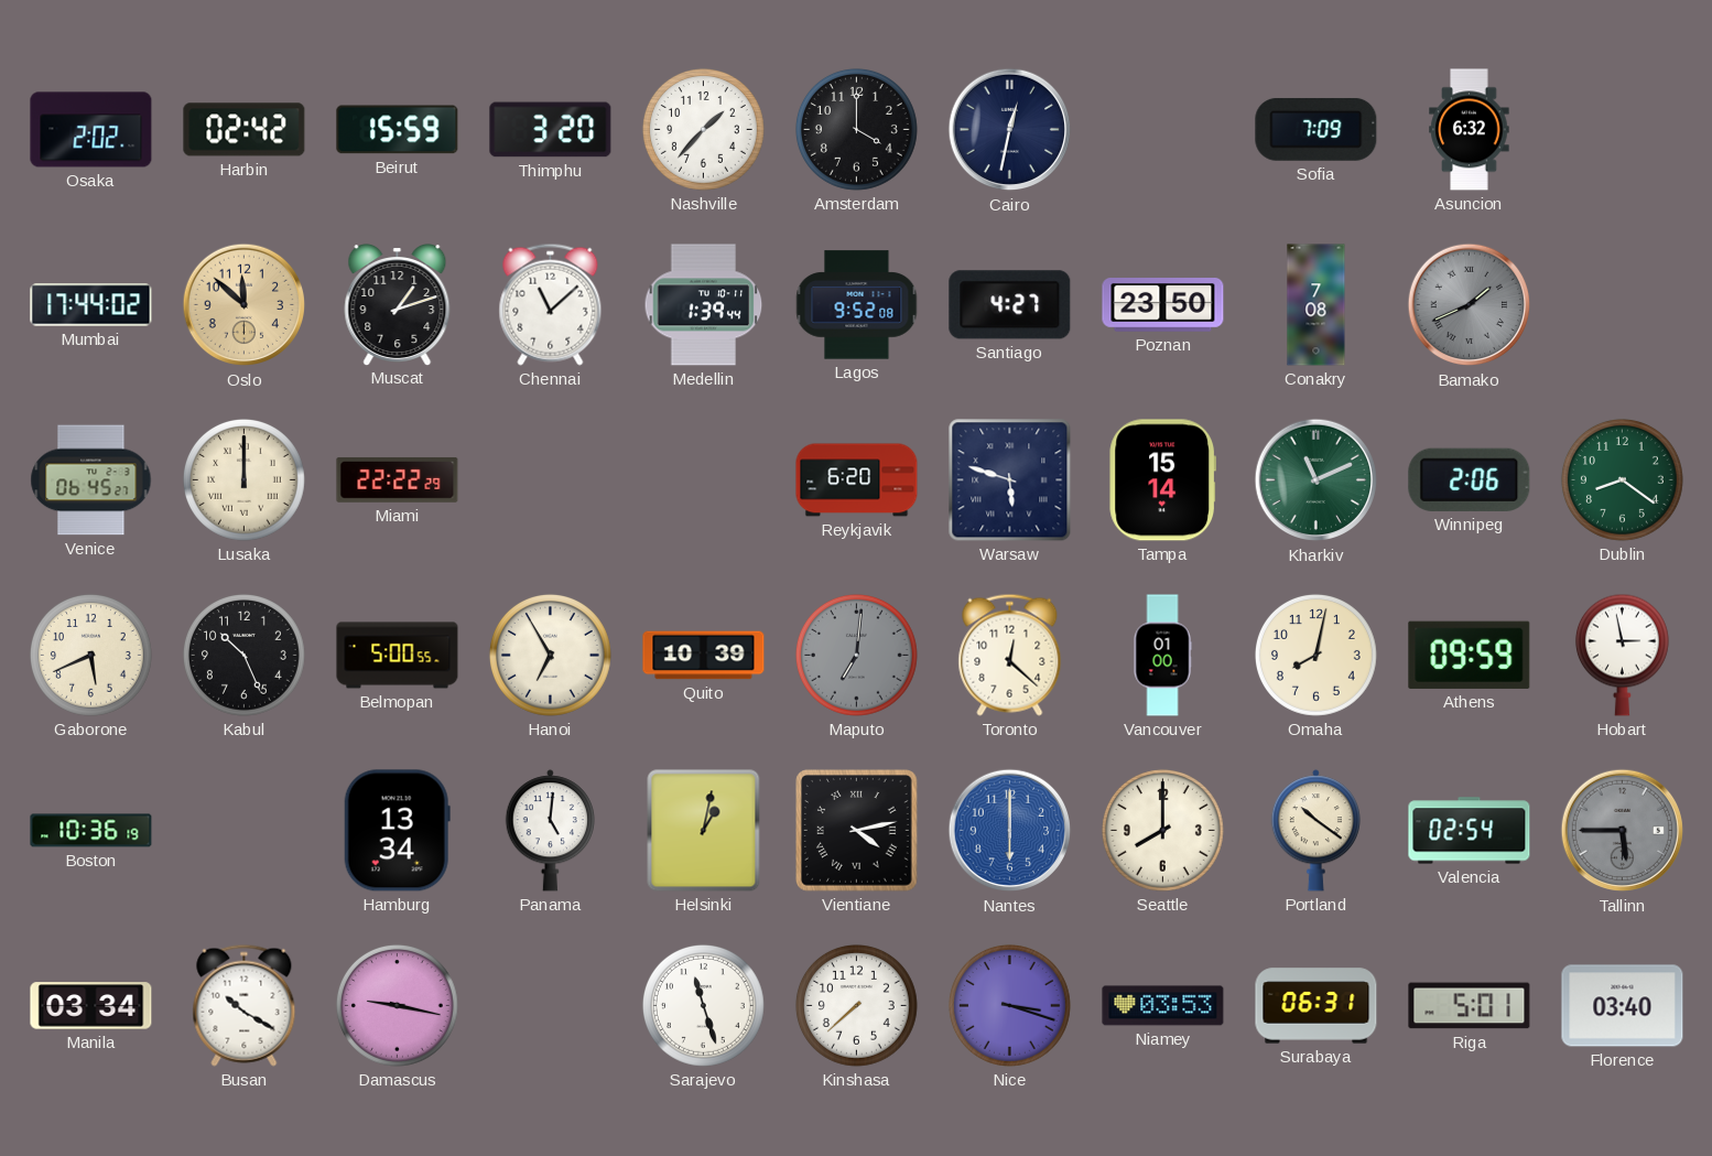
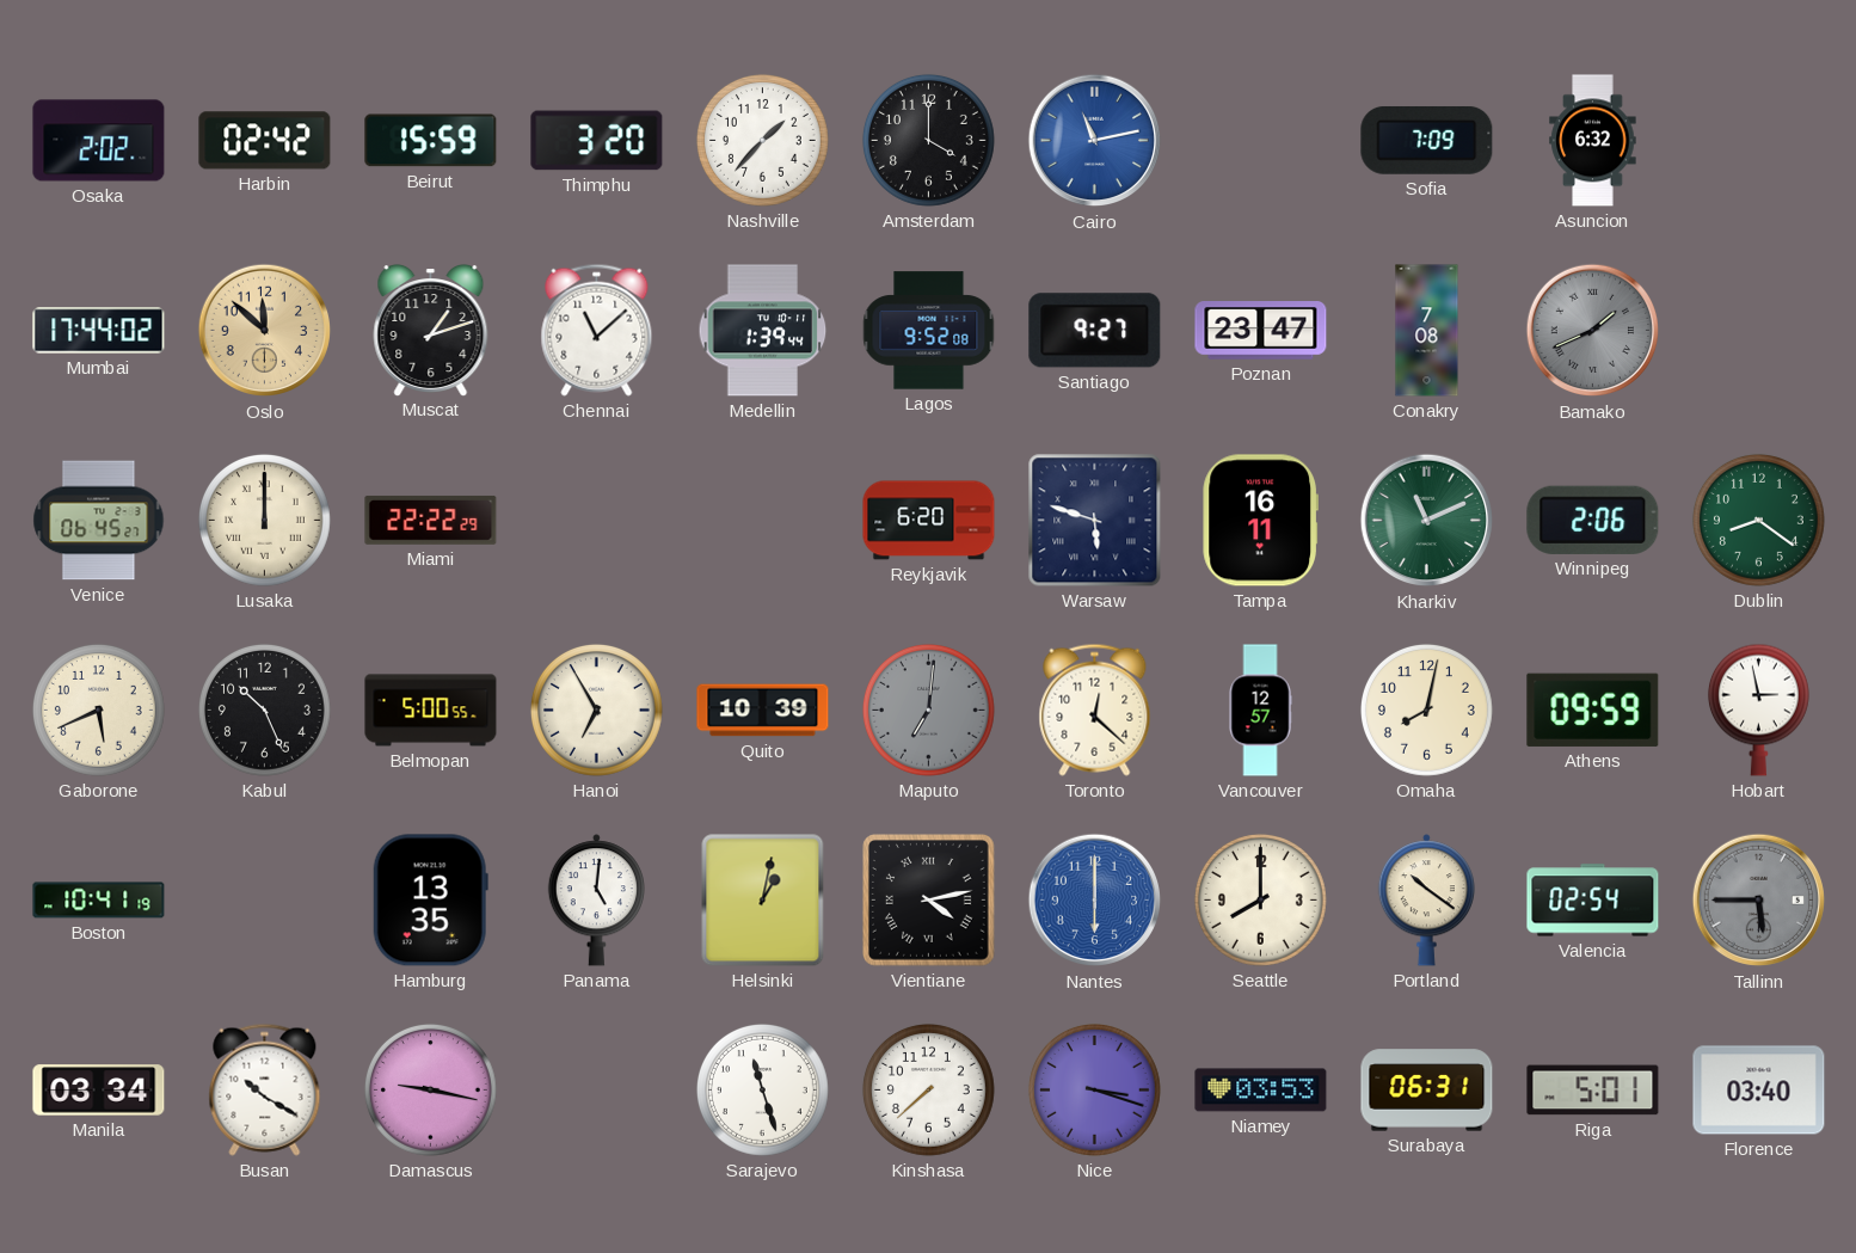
Cairo: 12:32 -> 11:13 (1095, 141)
Cairo dial: navy -> blue (1095, 141)
Santiago: 4:27 -> 9:27 (1095, 331)
Poznan: 23:50 -> 23:47 (1261, 331)
Tampa: 15:14 -> 16:11 (1260, 521)
Vancouver: 01:00 -> 12:57 (1260, 711)
Boston: 10:36 -> 10:41 (99, 901)
Hamburg: 13:34 -> 13:35 (430, 901)
